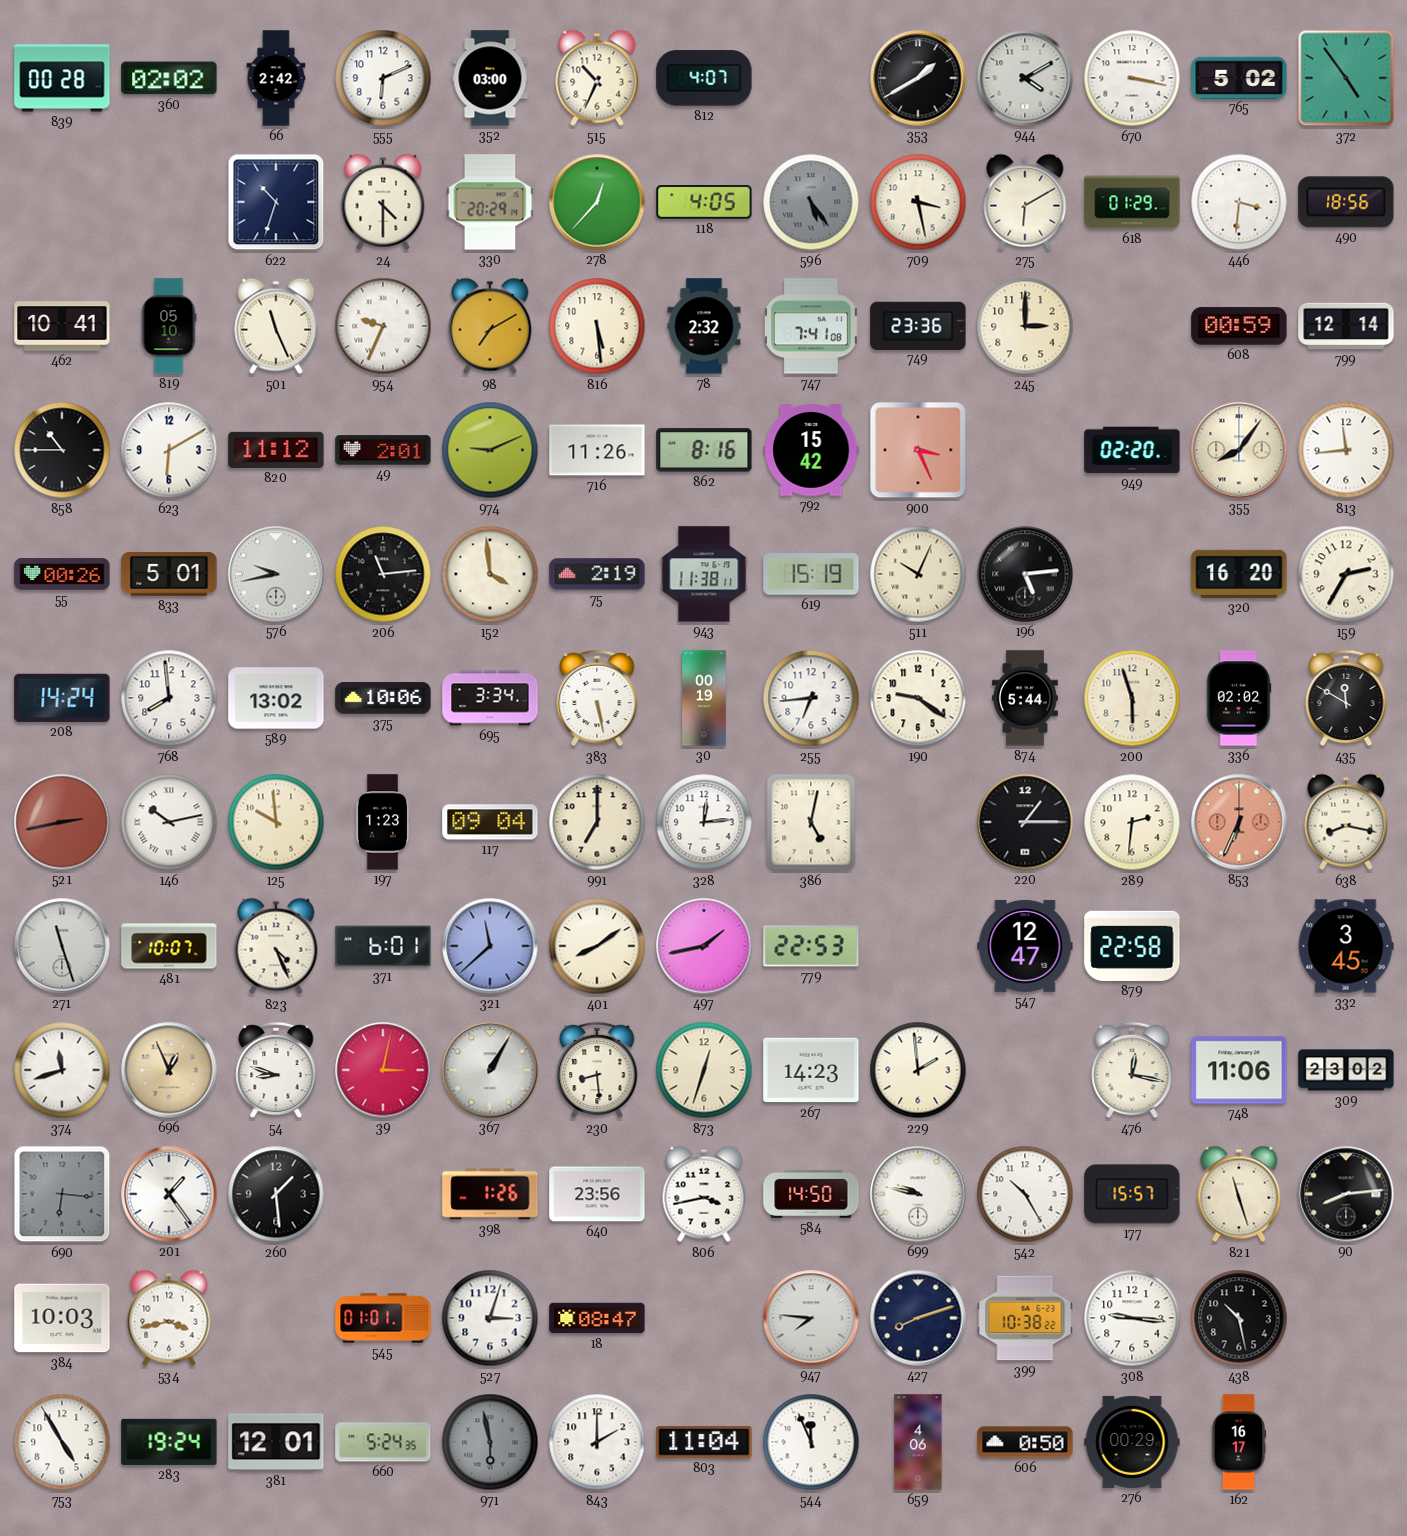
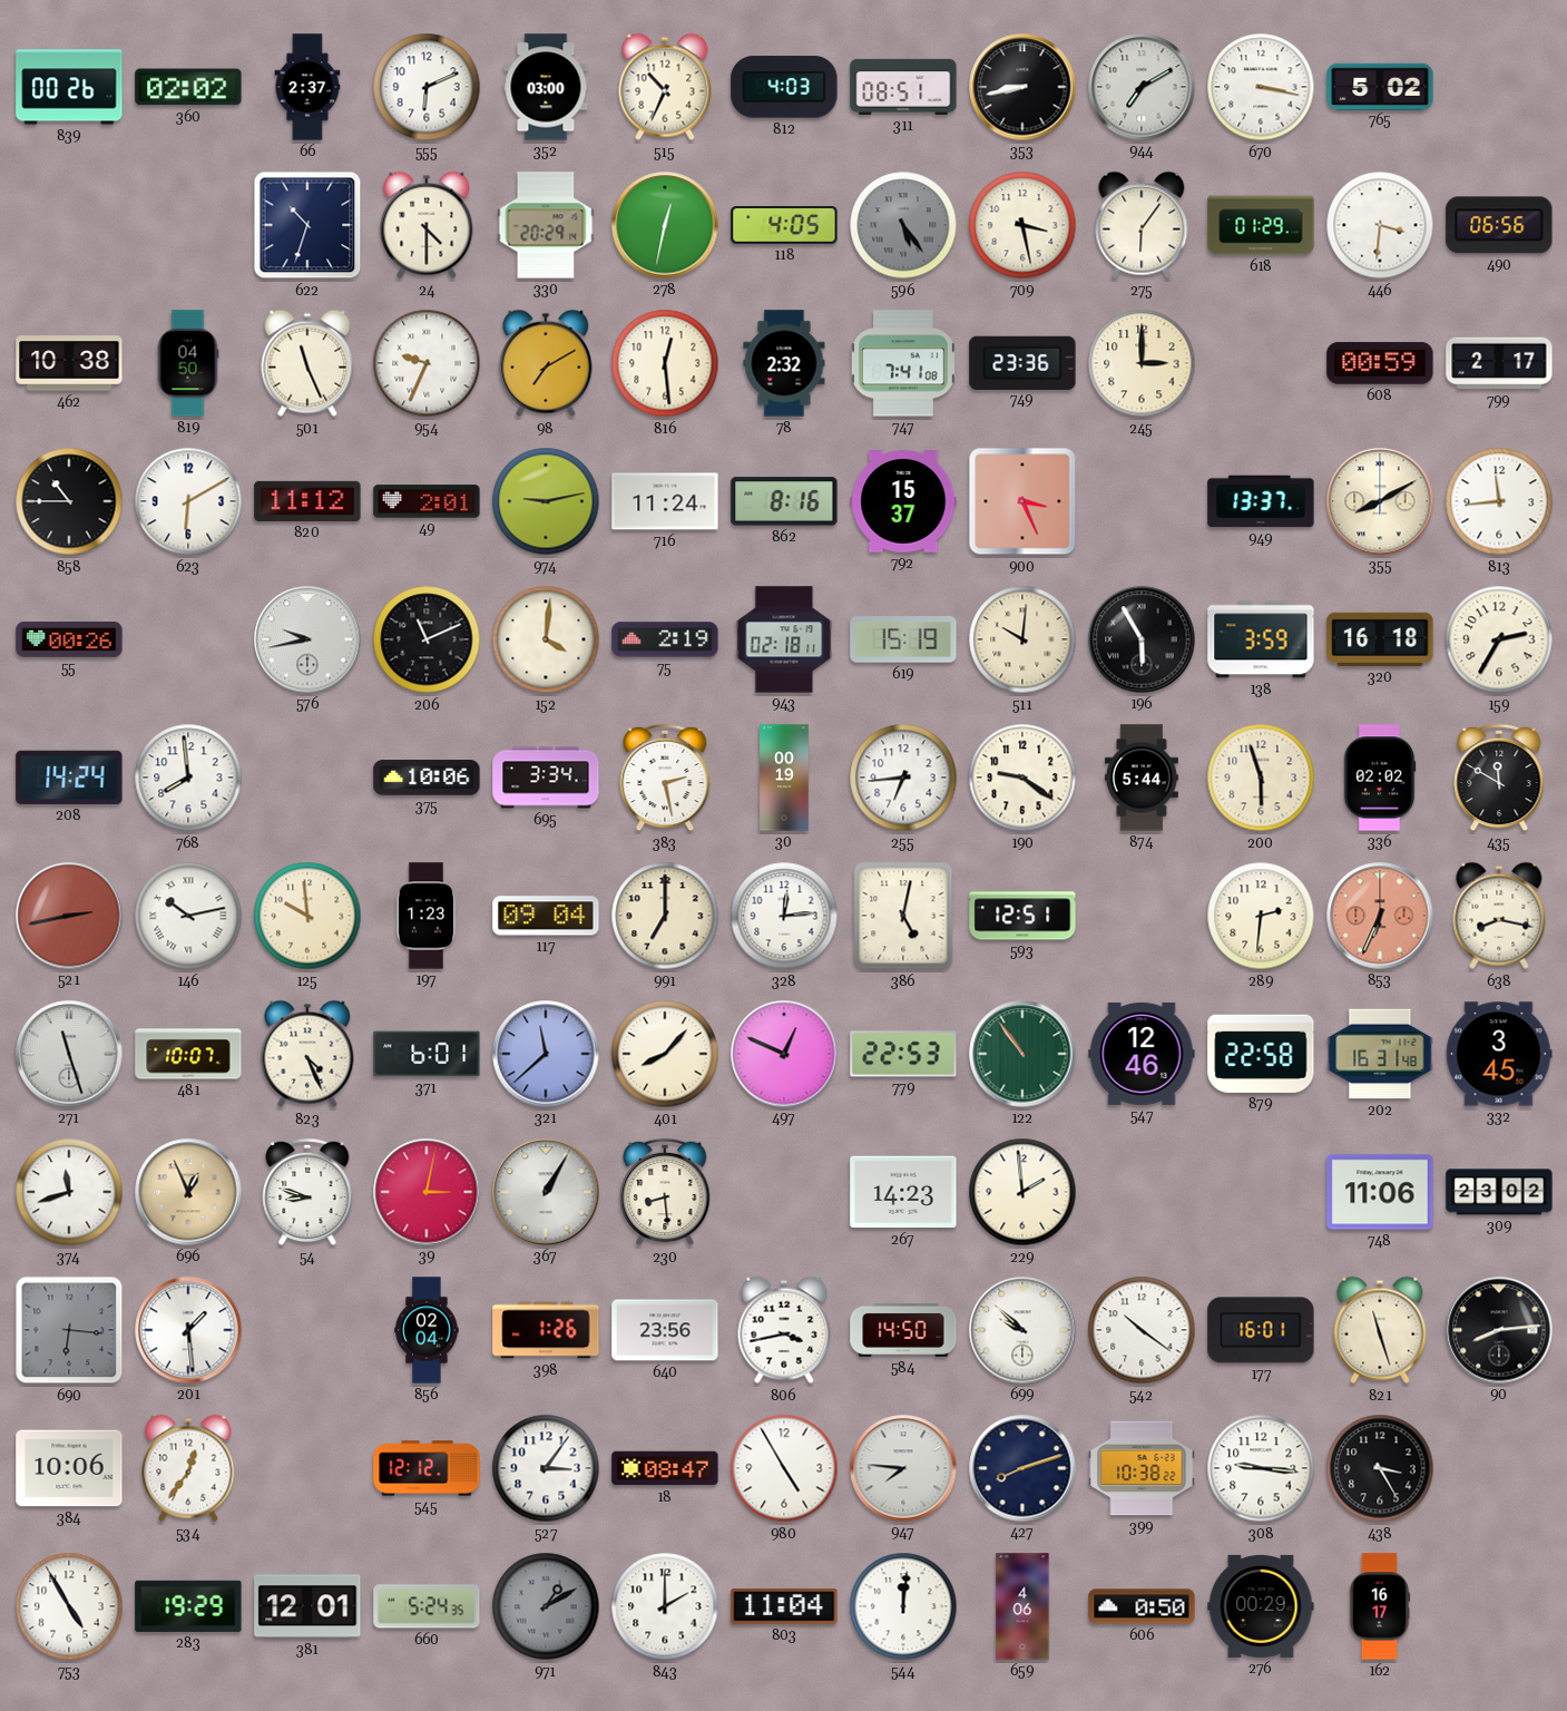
839: 00:28 -> 00:26 (69, 87)
66: 2:42 -> 2:37 (307, 87)
812: 4:07 -> 4:03 (784, 87)
311: none -> 08:51 (903, 87)
353: 1:40 -> 8:43 (1022, 87)
944: 4:10 -> 7:10 (1142, 87)
372: 4:54 -> none (1346, 78)
278: 12:37 -> 12:32 (665, 225)
275: 6:10 -> 6:06 (1142, 225)
490: 18:56 -> 06:56 (1499, 225)
462: 10:41 -> 10:38 (69, 363)
819: 05:10 -> 04:50 (188, 363)
816: 5:29 -> 12:29 (665, 363)
799: 12:14 -> 2:17 (1499, 363)
974: 9:11 -> 9:13 (546, 501)
716: 11:26 -> 11:24 (665, 501)
792: 15:42 -> 15:37 (903, 501)
949: 02:20 -> 13:37 (1261, 501)
355: 8:06 -> 8:10 (1380, 501)
833: 5:01 -> none (169, 574)
206: 11:14 -> 11:11 (427, 639)
152: 3:59 -> 4:01 (546, 639)
943: 11:38 -> 02:18 (784, 639)
511: 10:04 -> 10:01 (1022, 639)
196: 5:14 -> 5:55 (1142, 639)
138: none -> 3:59 (1261, 639)
320: 16:20 -> 16:18 (1380, 639)
589: 13:02 -> none (276, 698)
383: 5:28 -> 2:28 (665, 778)
593: none -> 12:51 (1022, 916)
220: 1:15 -> none (1025, 822)
401: 8:09 -> 8:07 (665, 1054)
497: 1:43 -> 12:49 (784, 1054)
122: none -> 10:54 (1022, 1054)
547: 12:47 -> 12:46 (1142, 1054)
202: none -> 16:31 (1380, 1054)
873: 12:33 -> none (704, 1070)
476: 12:17 -> none (1132, 1070)
201: 1:24 -> 1:29 (188, 1330)
260: 1:29 -> none (276, 1194)
856: none -> 02:04 (427, 1330)
699: 9:47 -> 9:52 (1022, 1330)
542: 10:25 -> 10:21 (1142, 1330)
177: 15:57 -> 16:01 (1261, 1330)
384: 10:03 -> 10:06 (69, 1468)
534: 3:43 -> 12:36 (188, 1468)
545: 01:01 -> 12:12 (427, 1468)
527: 3:03 -> 3:06 (546, 1468)
980: none -> 4:55 (784, 1468)
438: 10:28 -> 3:25 (1380, 1468)
283: 19:24 -> 19:29 (188, 1606)
971: 5:58 -> 1:10 (546, 1606)
544: 11:56 -> 12:01 (903, 1606)
